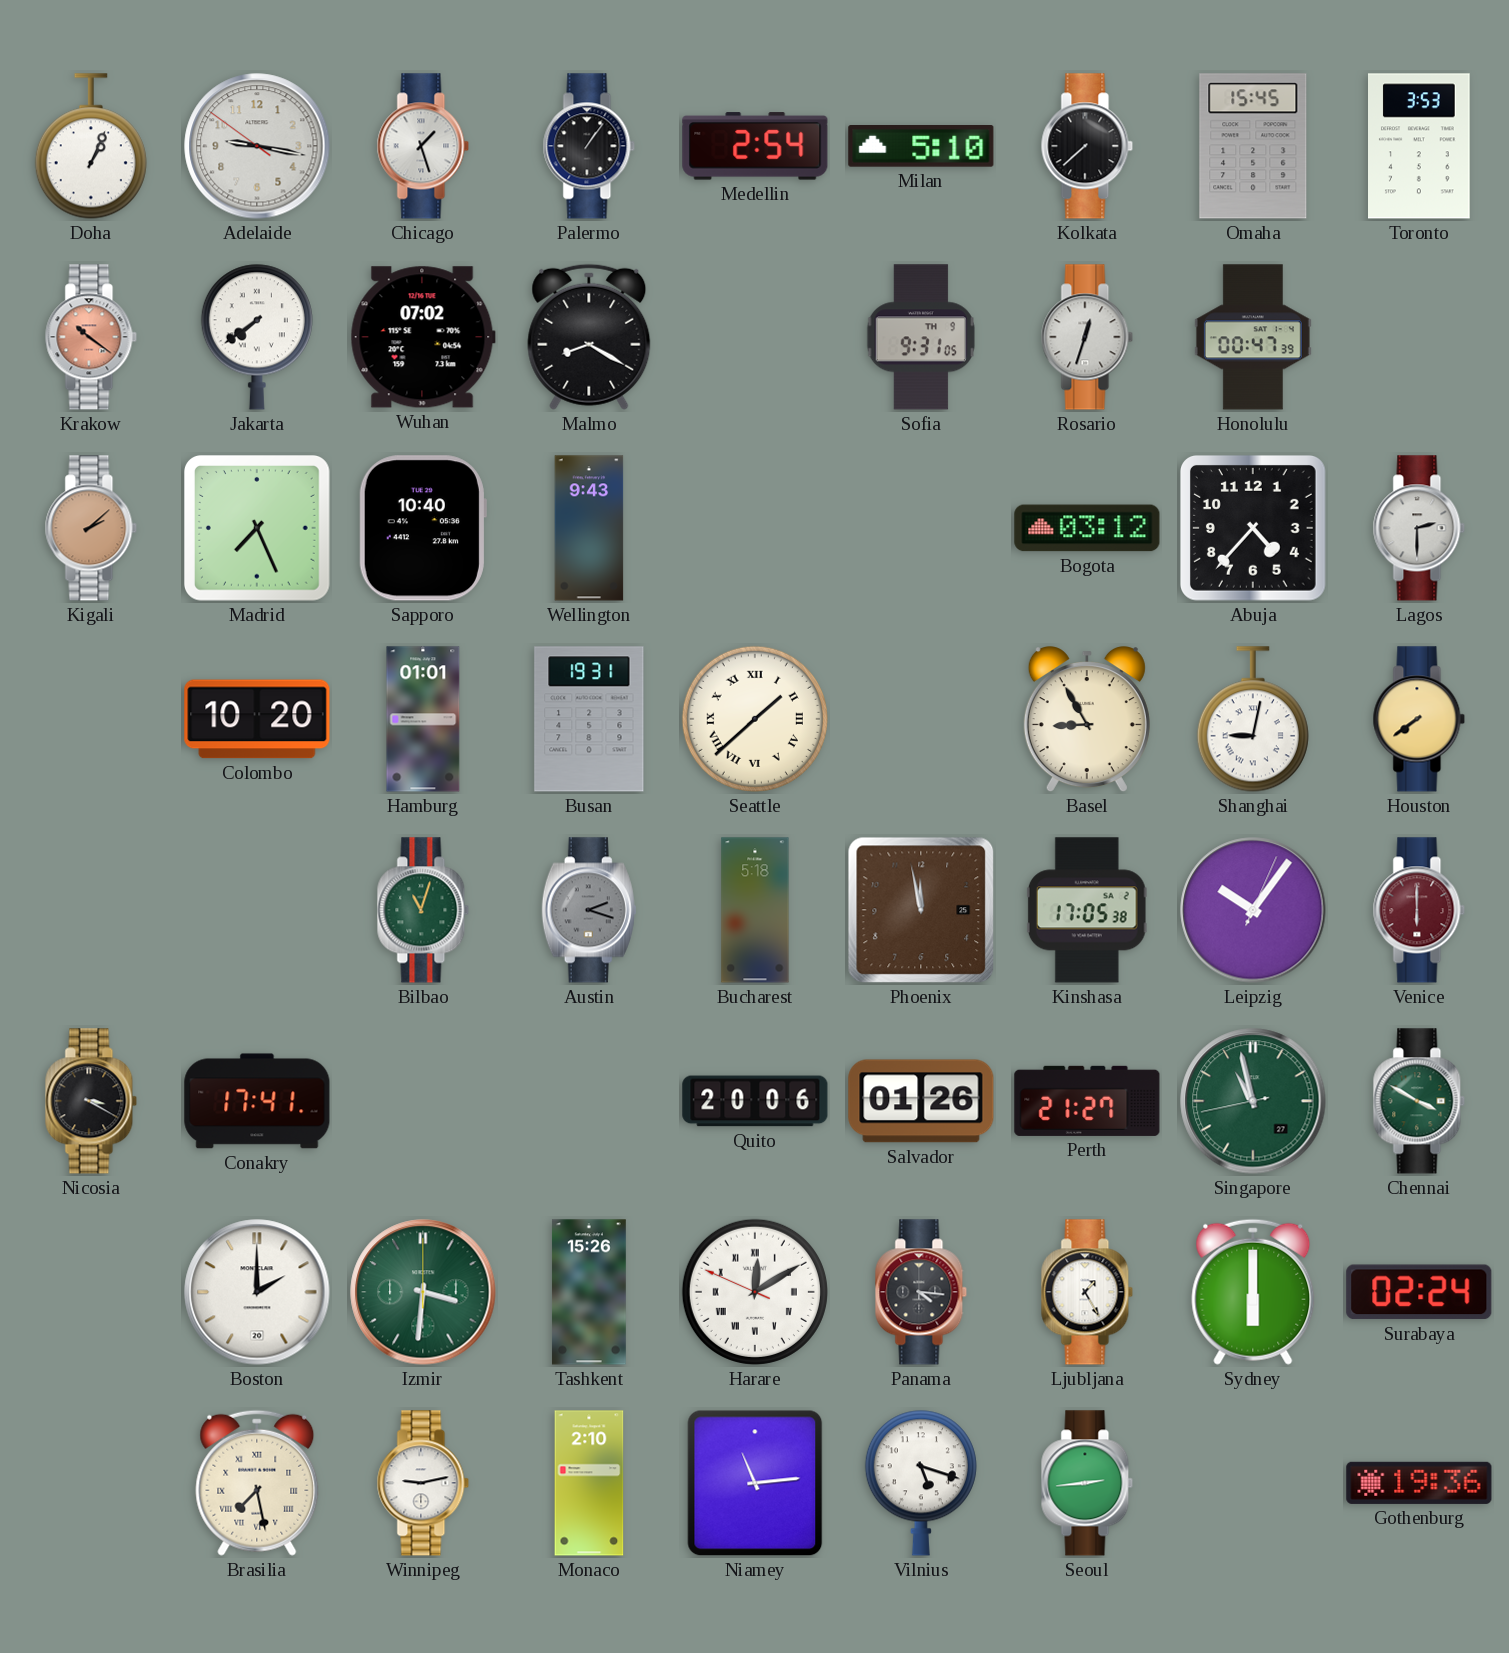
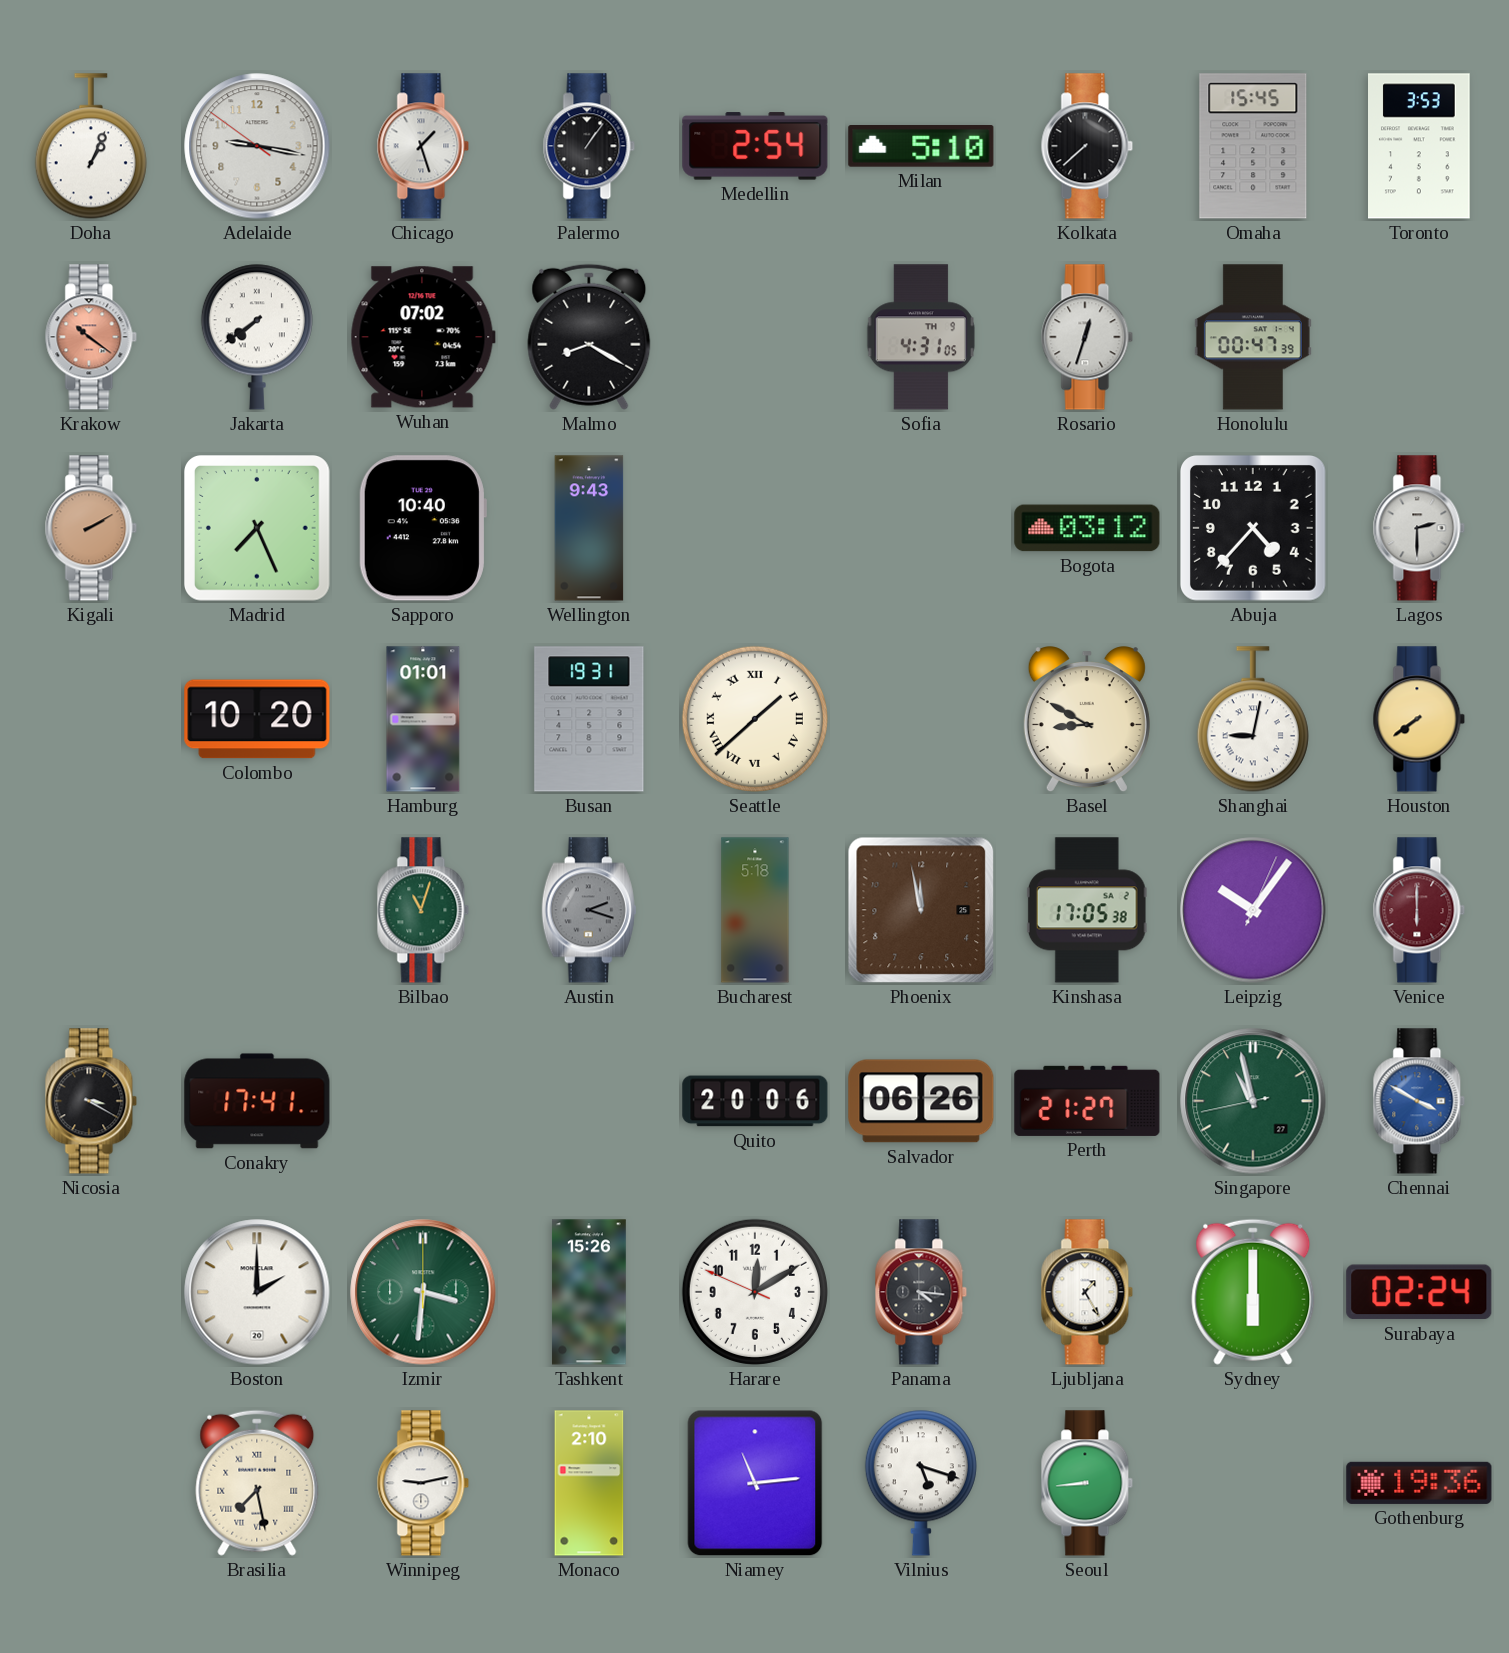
Sofia: 9:31 -> 4:31 (921, 337)
Kigali: 2:08 -> 2:10 (91, 528)
Basel: 8:55 -> 8:50 (1087, 720)
Salvador: 01:26 -> 06:26 (921, 1101)
Chennai dial: green -> blue (1419, 1101)
Harare numerals: Roman -> Arabic (755, 1292)
Seoul: 2:44 -> 8:44 (1087, 1483)
